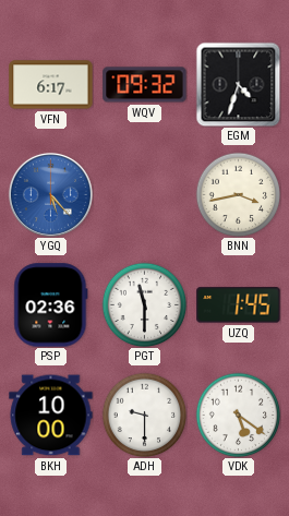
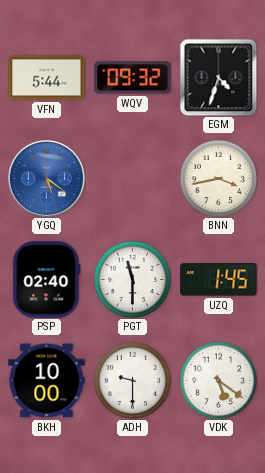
VFN: 6:17 -> 5:44 (47, 78)
YGQ: 5:23 -> 5:21 (46, 178)
PSP: 02:36 -> 02:40 (47, 280)
